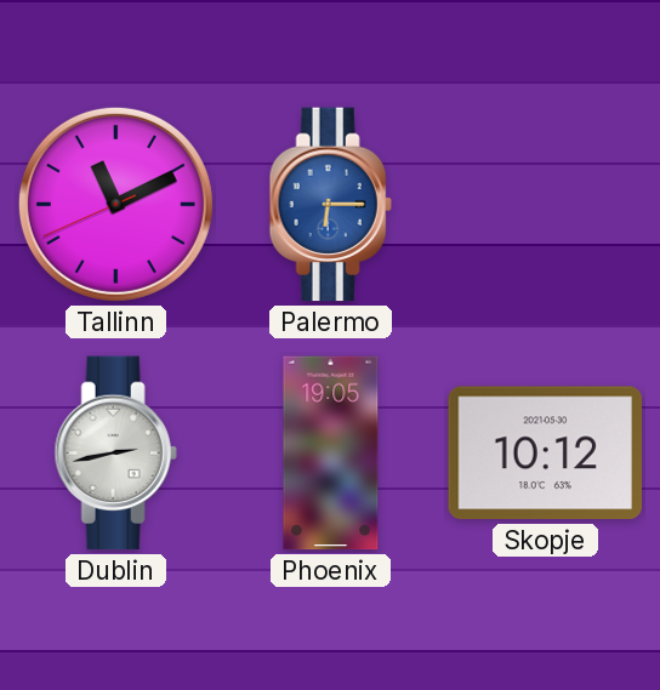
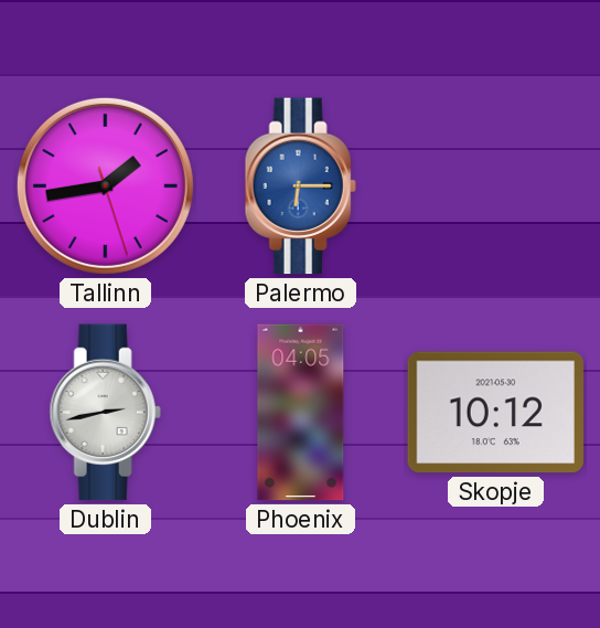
Tallinn: 11:10 -> 1:43 (105, 185)
Phoenix: 19:05 -> 04:05 (301, 413)
